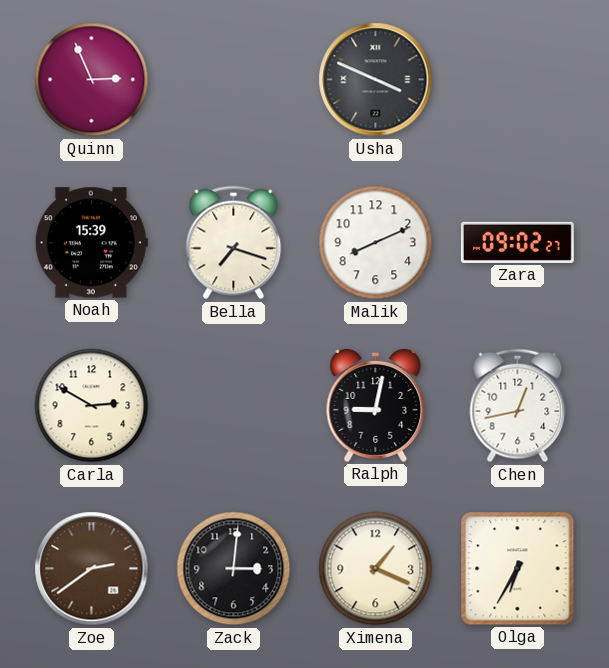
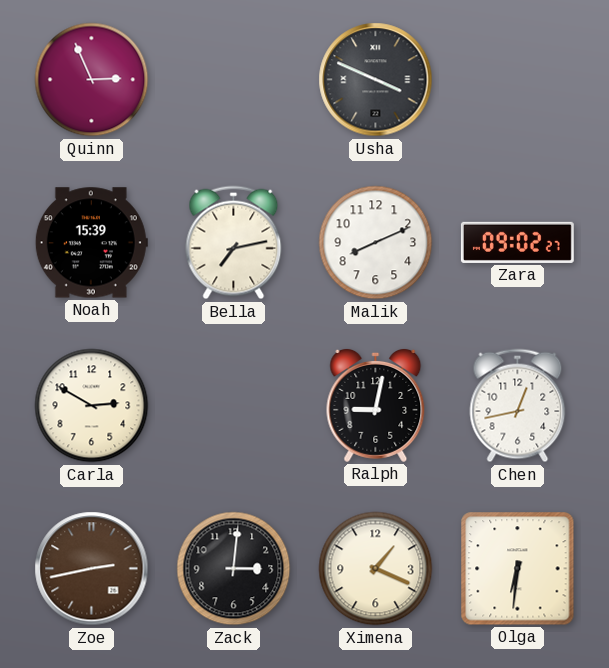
Bella: 7:18 -> 7:13 (234, 243)
Zoe: 2:39 -> 2:43 (92, 569)
Olga: 6:35 -> 6:31 (518, 569)
